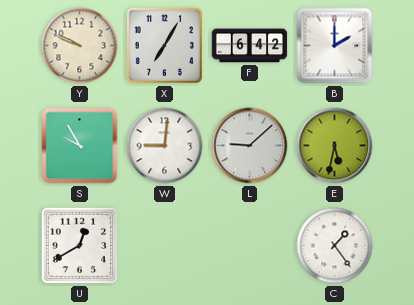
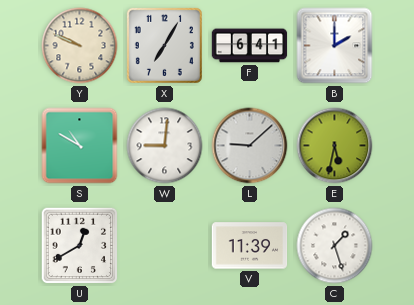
F: 6:42 -> 6:41 (250, 46)
S: 9:55 -> 10:50 (80, 146)
V: none -> 11:39 (250, 246)
C: 1:24 -> 1:27 (335, 246)
